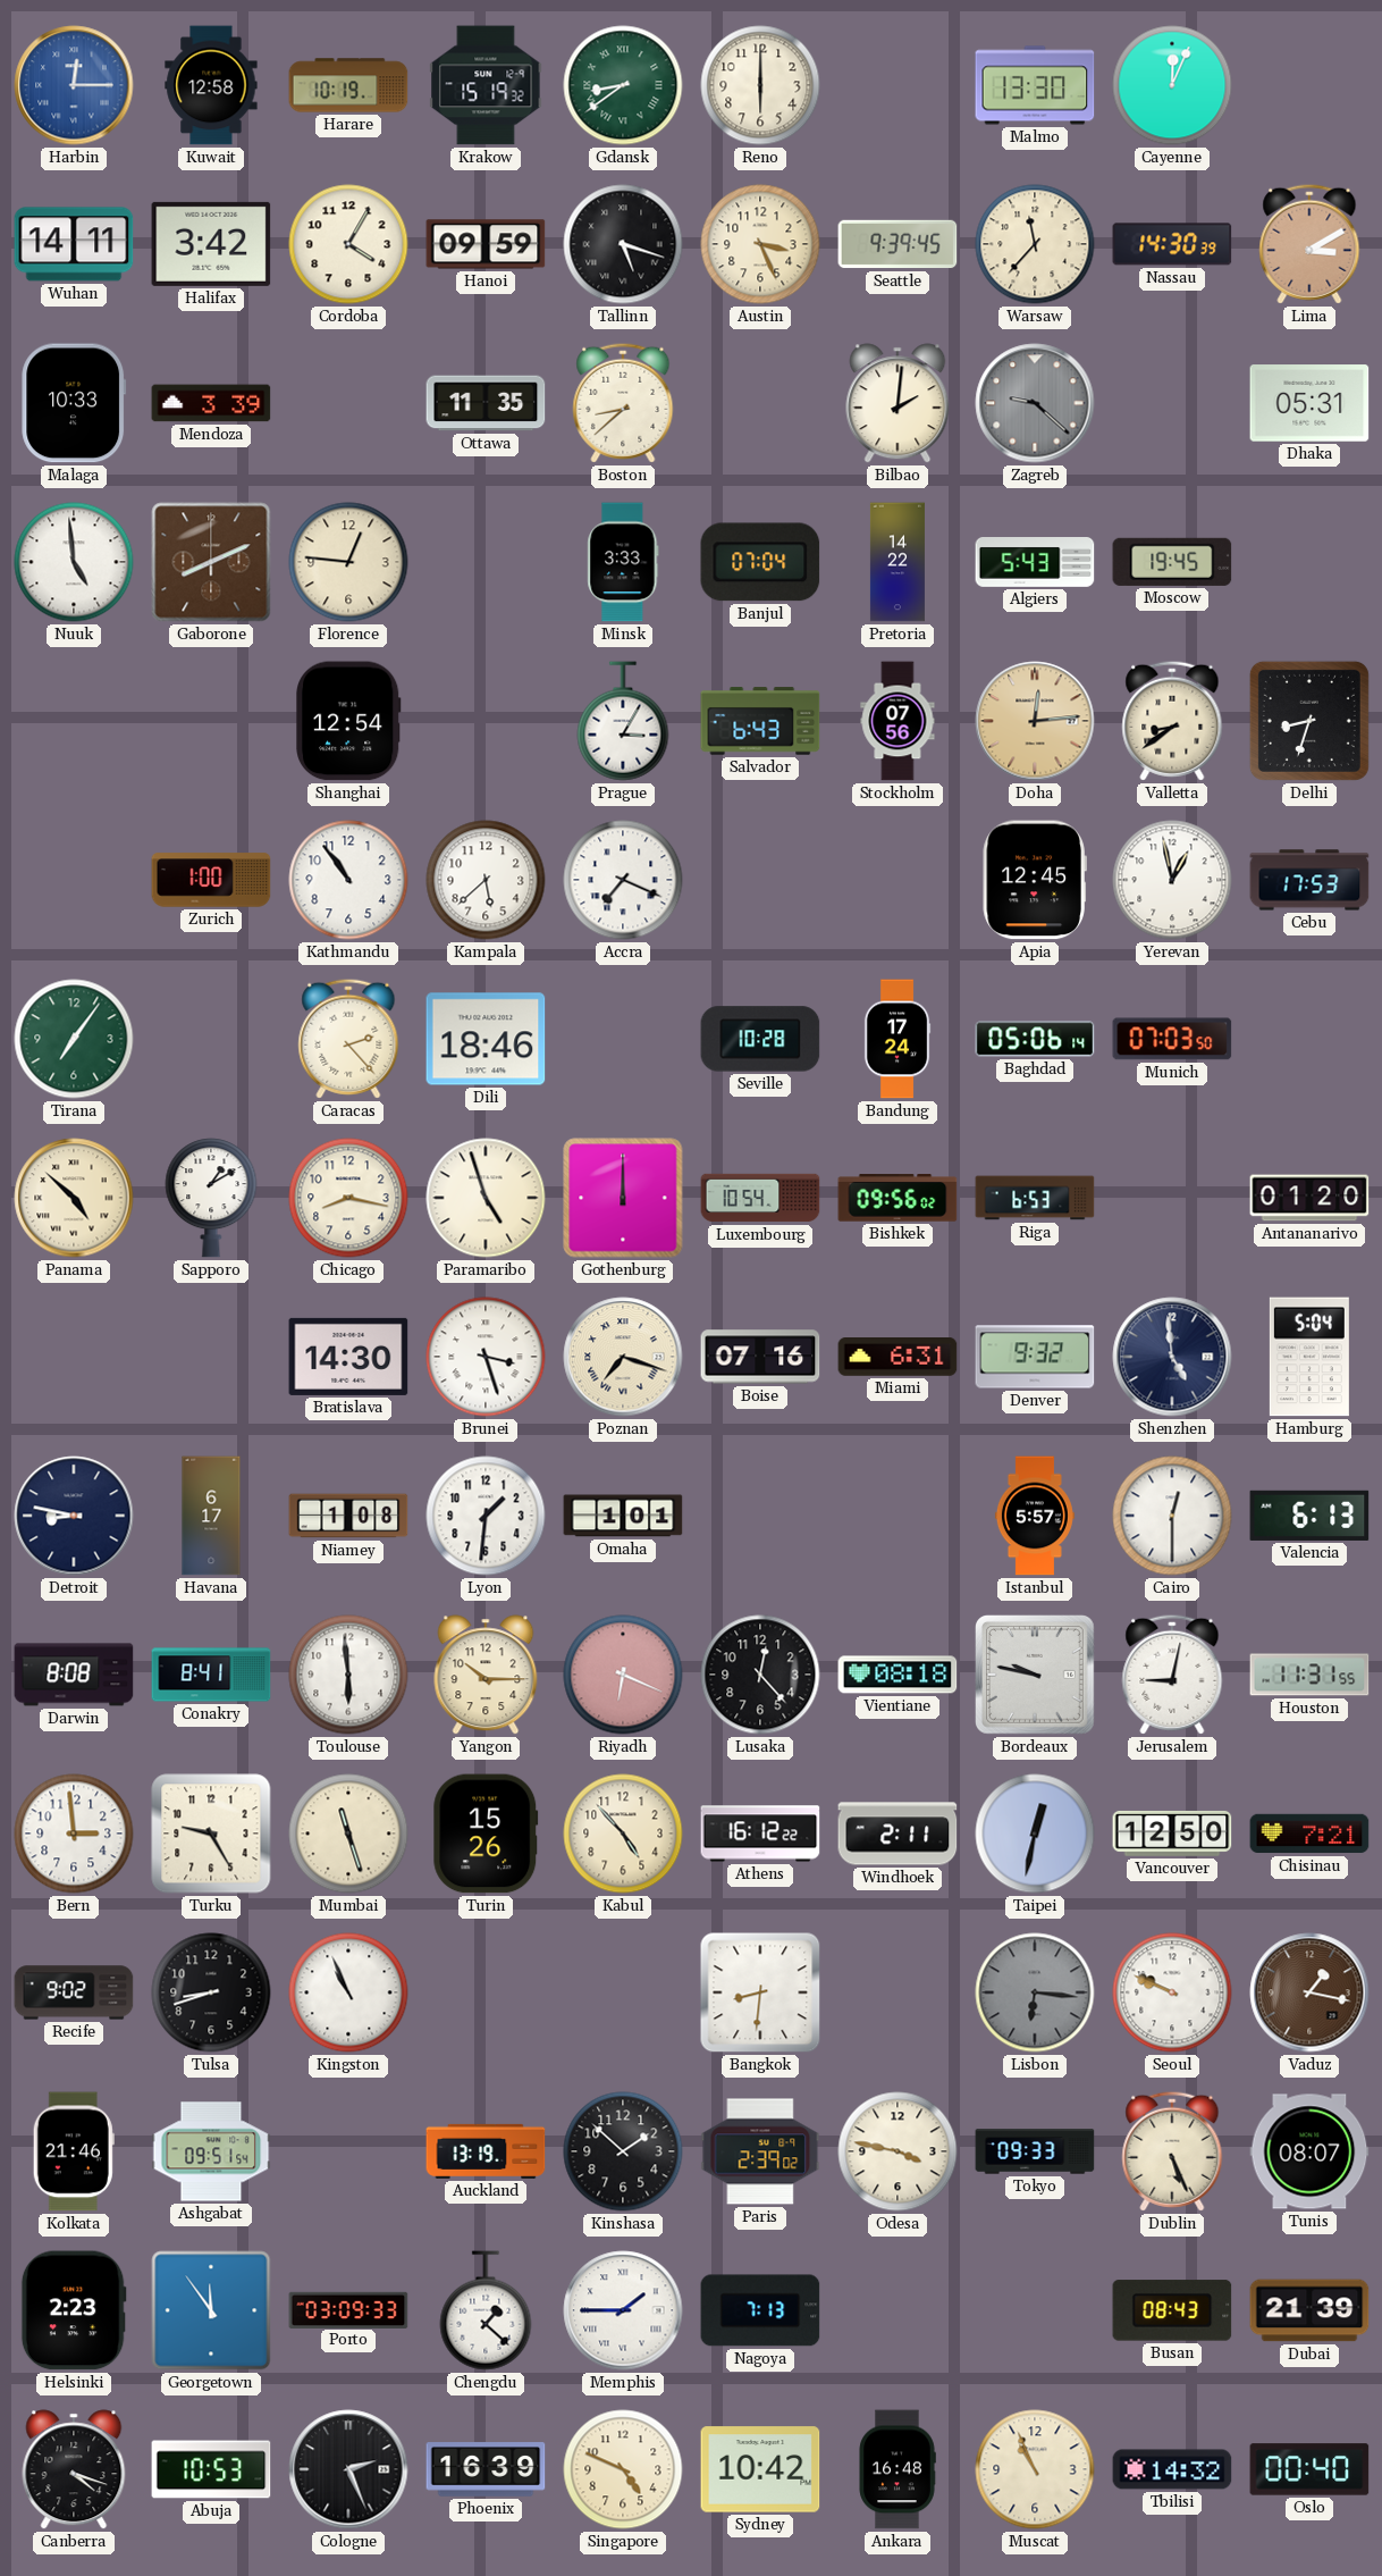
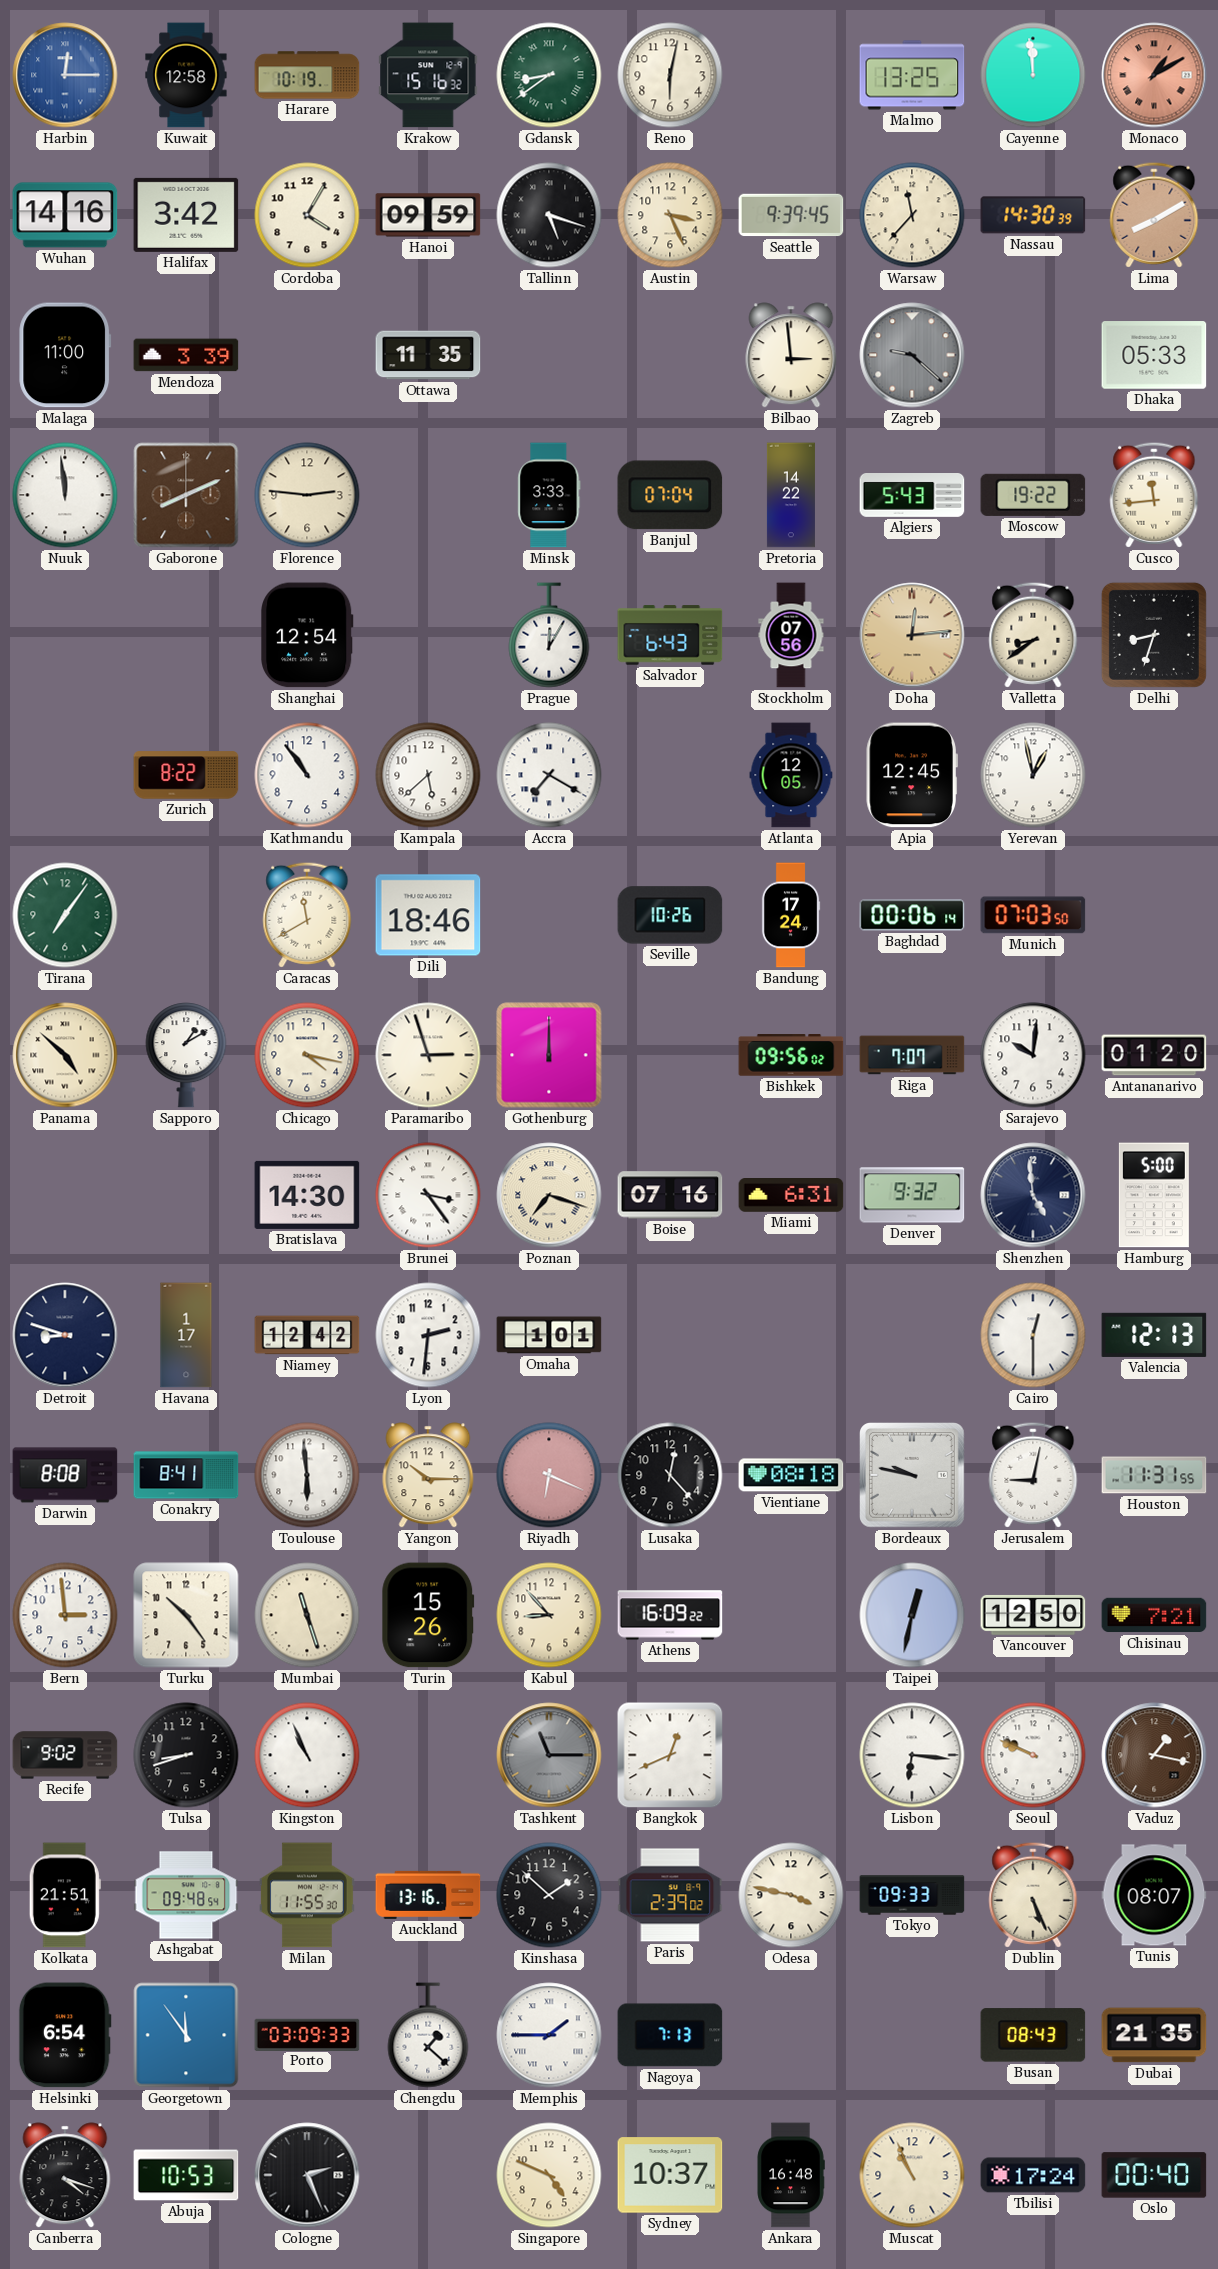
Krakow: 15:19 -> 15:16 (428, 75)
Reno: 6:00 -> 6:02 (670, 75)
Malmo: 13:30 -> 13:25 (912, 75)
Cayenne: 12:04 -> 11:59 (1033, 75)
Monaco: none -> 1:10 (1154, 75)
Wuhan: 14:11 -> 14:16 (65, 215)
Lima: 3:10 -> 8:10 (1154, 215)
Malaga: 10:33 -> 11:00 (65, 355)
Boston: 8:38 -> none (623, 403)
Bilbao: 2:01 -> 2:59 (791, 355)
Dhaka: 05:31 -> 05:33 (1154, 355)
Nuuk: 4:59 -> 11:59 (65, 495)
Florence: 12:46 -> 2:46 (307, 495)
Moscow: 19:45 -> 19:22 (1033, 495)
Cusco: none -> 11:44 (1154, 495)
Prague: 3:05 -> 12:05 (549, 635)
Zurich: 1:00 -> 8:22 (186, 775)
Accra: 7:19 -> 7:20 (549, 775)
Atlanta: none -> 12:05 (791, 775)
Cebu: 17:53 -> none (1309, 880)
Caracas: 2:23 -> 11:40 (307, 915)
Seville: 10:28 -> 10:26 (670, 915)
Baghdad: 05:06 -> 00:06 (912, 915)
Chicago: 8:17 -> 4:17 (307, 1055)
Paramaribo: 4:57 -> 2:57 (428, 1055)
Luxembourg: 10:54 -> none (760, 1198)
Riga: 6:53 -> 7:07 (912, 1055)
Sarajevo: none -> 10:01 (1033, 1055)
Brunei: 3:27 -> 3:24 (428, 1195)
Hamburg: 5:04 -> 5:00 (1154, 1195)
Detroit: 8:47 -> 8:48 (65, 1335)
Havana: 6:17 -> 1:17 (186, 1335)
Niamey: 1:08 -> 12:42 (307, 1335)
Lyon: 1:31 -> 2:31 (428, 1335)
Istanbul: 5:57 -> none (1035, 1516)
Valencia: 6:13 -> 12:13 (1154, 1335)
Turku: 9:25 -> 10:24 (186, 1615)
Kabul: 4:53 -> 8:53 (549, 1615)
Athens: 16:12 -> 16:09 (670, 1615)
Windhoek: 2:11 -> none (898, 1834)
Tashkent: none -> 11:15 (549, 1755)
Bangkok: 8:31 -> 12:41 (670, 1755)
Lisbon dial: grey -> white (912, 1755)
Kolkata: 21:46 -> 21:51 (65, 1895)
Ashgabat: 09:51 -> 09:48 (186, 1895)
Milan: none -> 11:55 (307, 1895)
Auckland: 13:19 -> 13:16 (428, 1895)
Helsinki: 2:23 -> 6:54 (65, 2035)
Dubai: 21:39 -> 21:35 (1154, 2035)
Phoenix: 16:39 -> none (486, 2469)
Sydney: 10:42 -> 10:37 (670, 2175)
Tbilisi: 14:32 -> 17:24 (1033, 2175)
